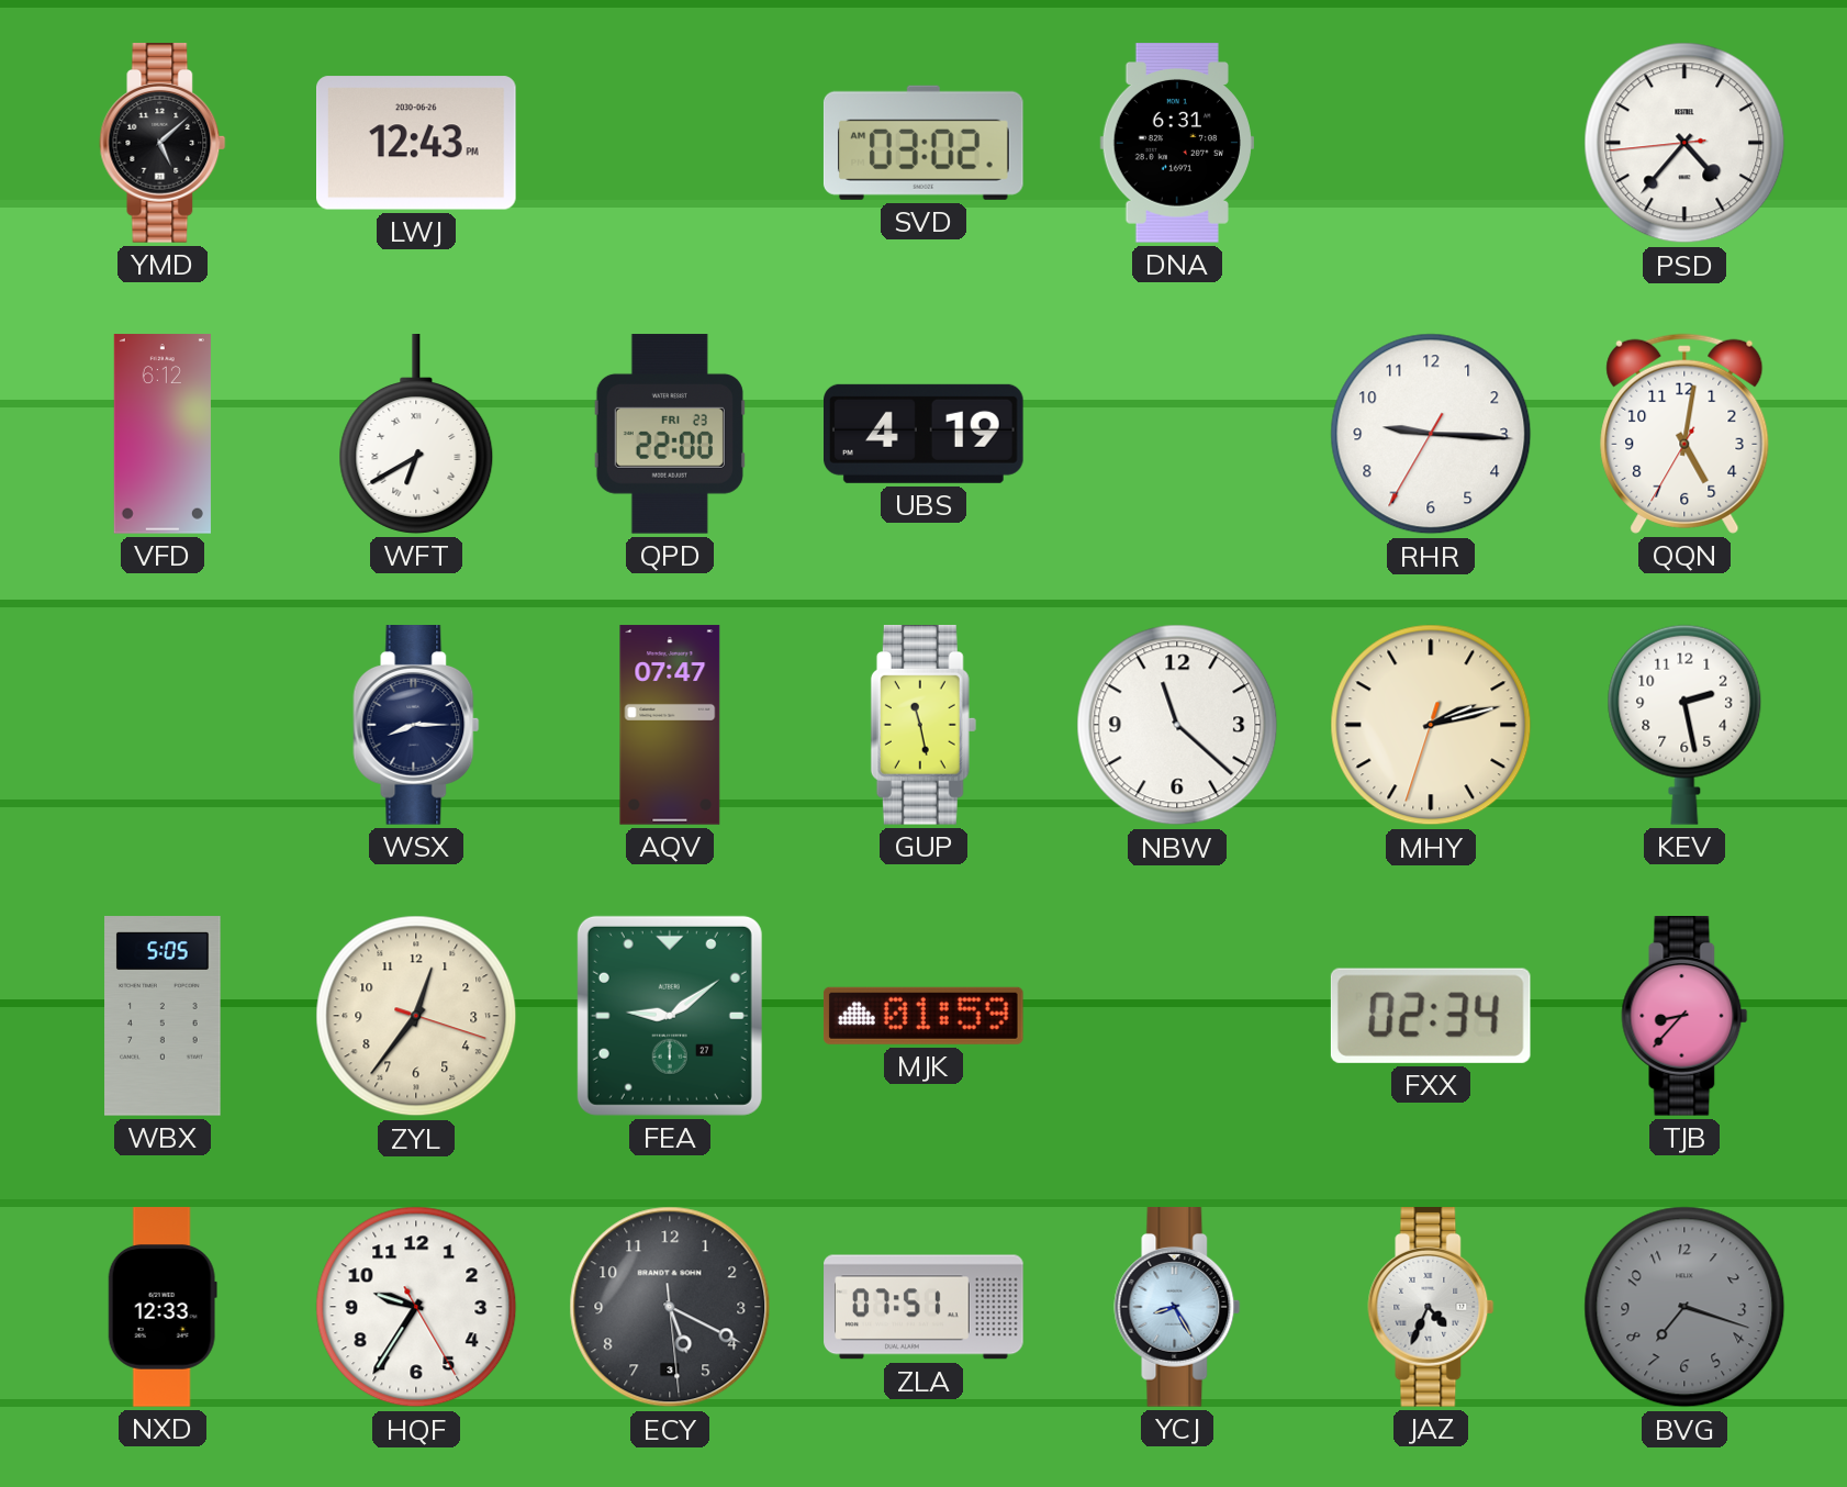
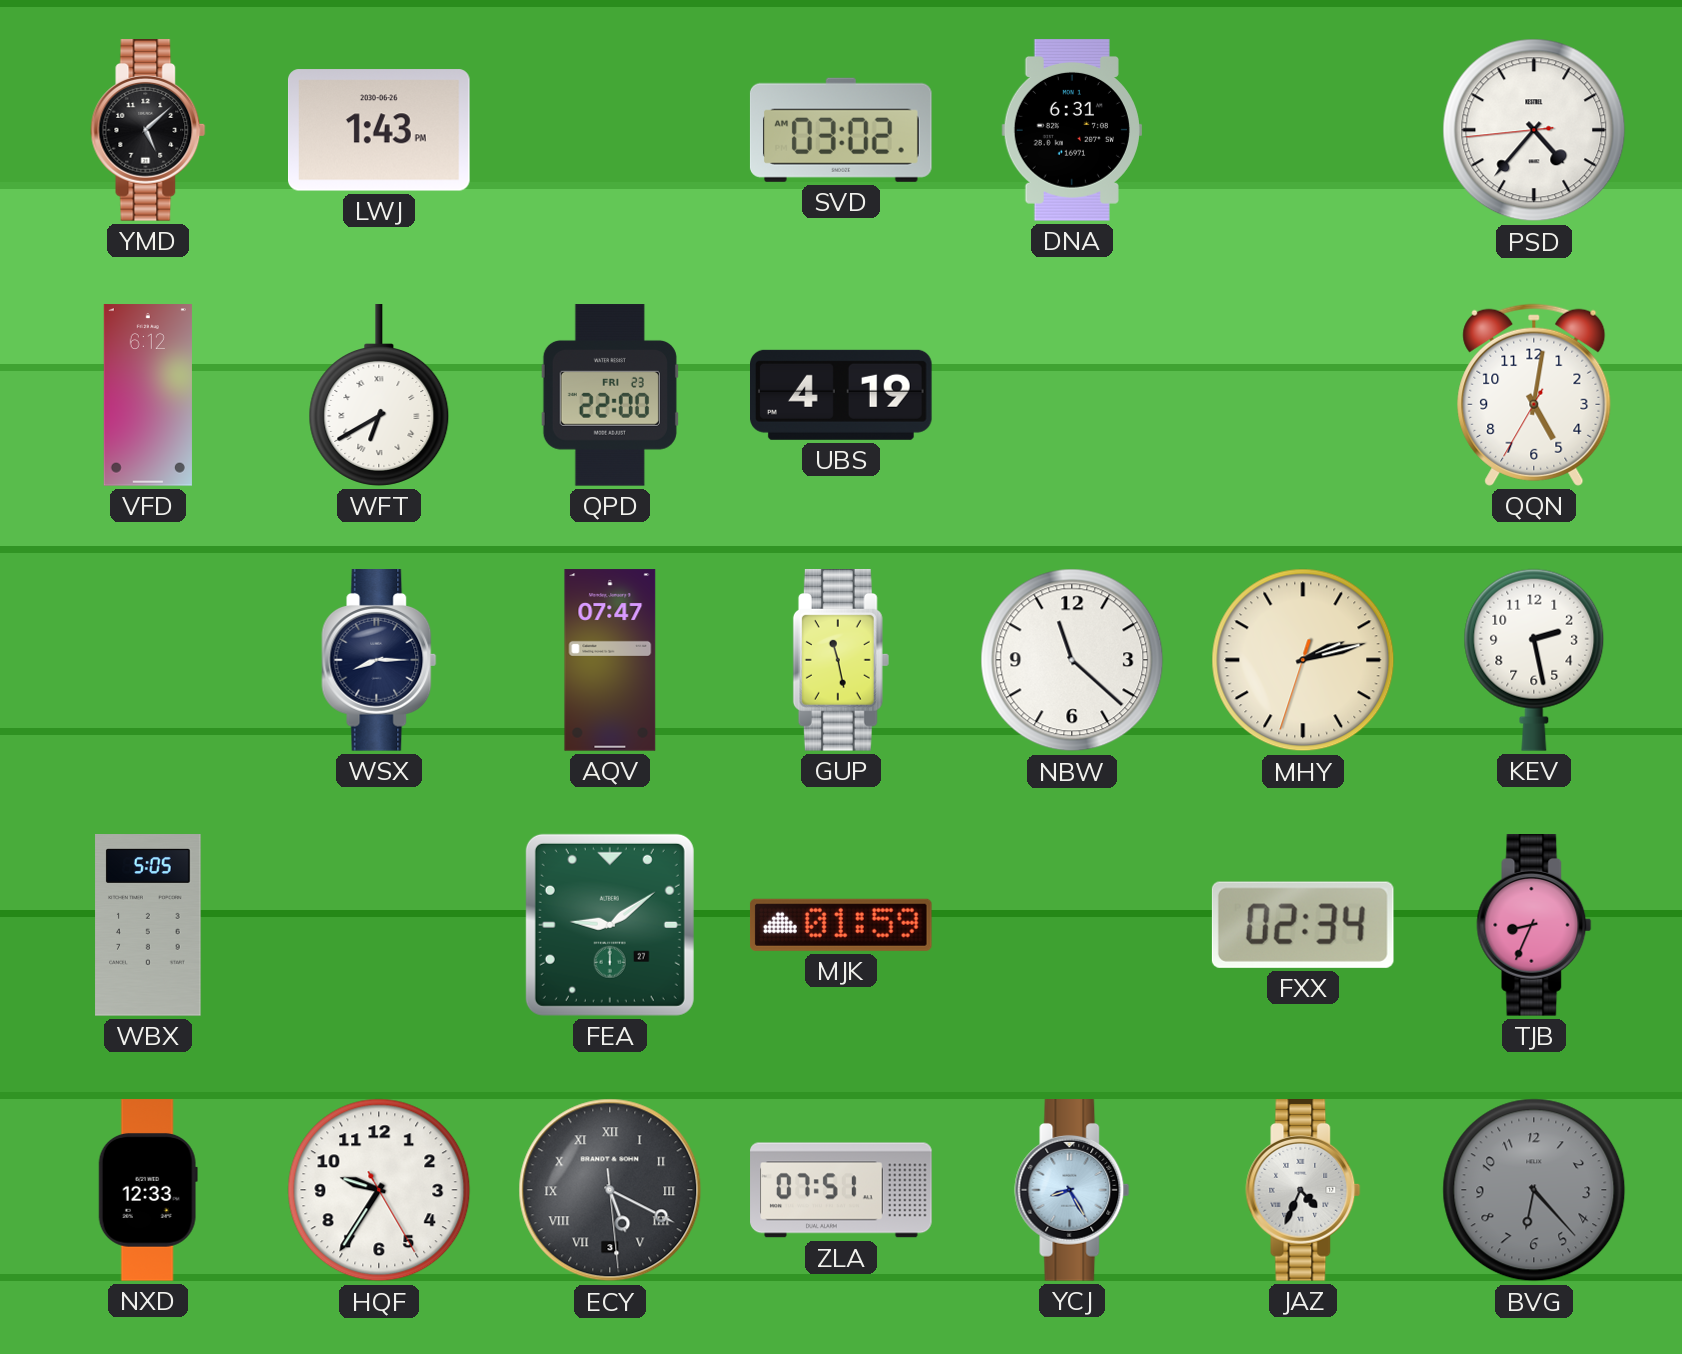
LWJ: 12:43 -> 1:43 (380, 130)
RHR: 9:15 -> none (1431, 434)
ZYL: 12:36 -> none (416, 1016)
TJB: 8:37 -> 8:34 (1534, 925)
ECY numerals: Arabic -> Roman (610, 1190)
BVG: 7:18 -> 6:23 (1534, 1190)
